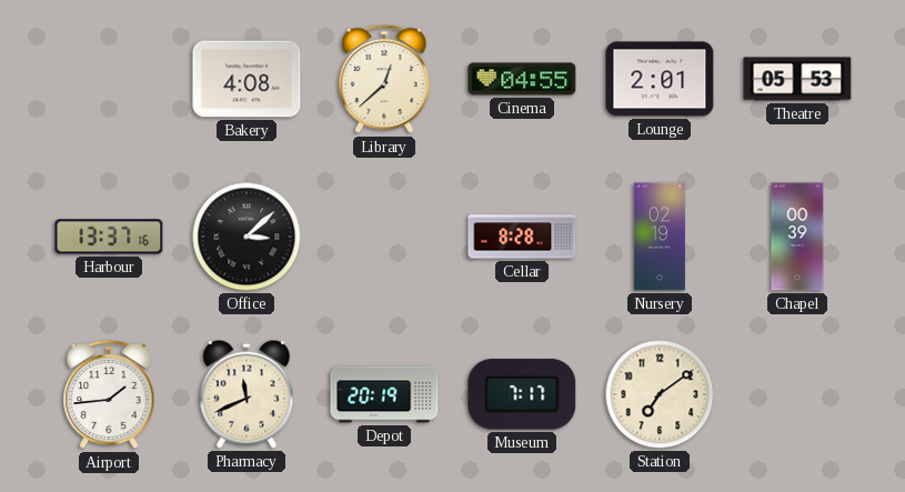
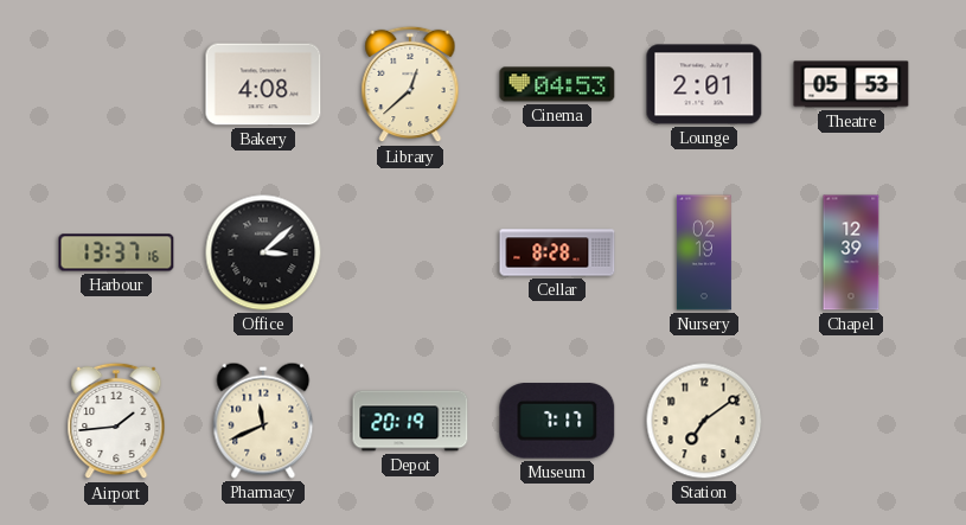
Cinema: 04:55 -> 04:53 (557, 84)
Chapel: 00:39 -> 12:39 (851, 252)
